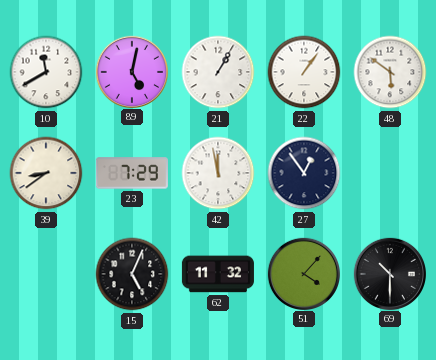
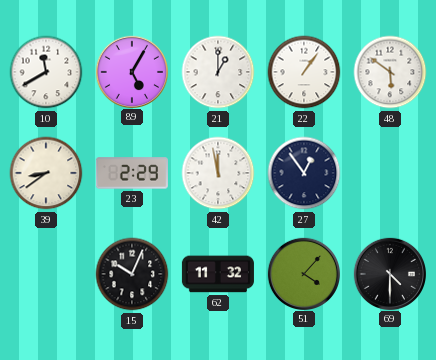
89: 5:02 -> 5:05 (131, 71)
21: 1:05 -> 1:00 (218, 72)
23: 7:29 -> 2:29 (132, 173)
15: 5:04 -> 10:04 (132, 274)
69: 10:30 -> 4:30 (389, 273)
